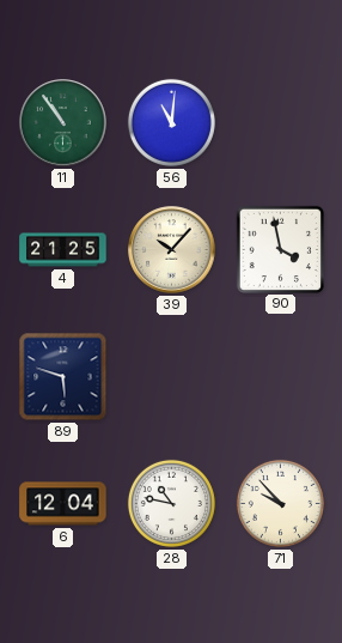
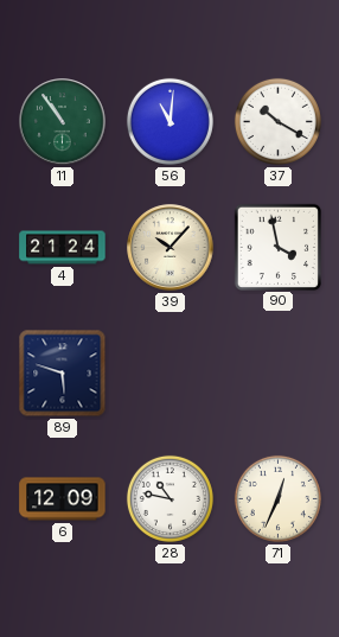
37: none -> 10:20 (277, 121)
4: 21:25 -> 21:24 (63, 248)
6: 12:04 -> 12:09 (63, 499)
71: 9:53 -> 12:34 (277, 498)
